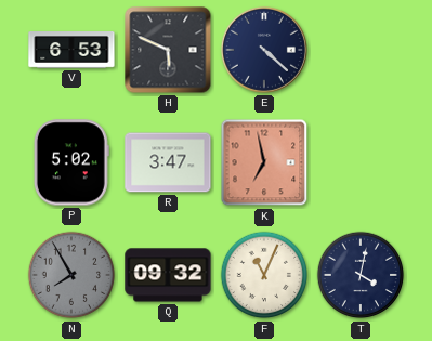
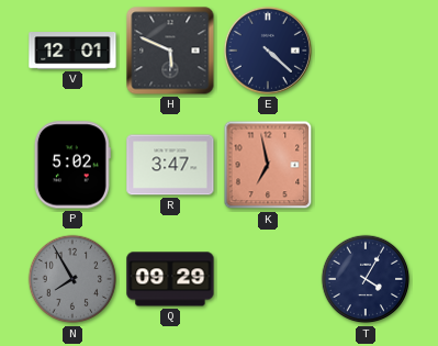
V: 6:53 -> 12:01 (72, 52)
Q: 09:32 -> 09:29 (170, 279)
F: 11:04 -> none (264, 275)
T: 4:02 -> 4:05 (366, 279)
